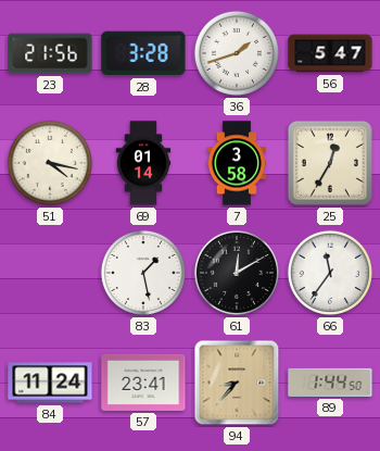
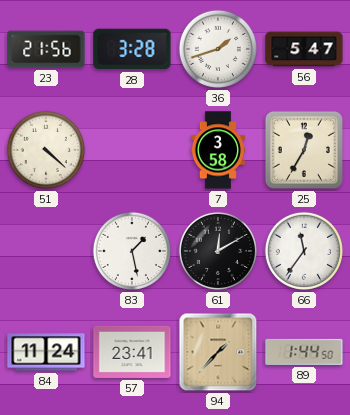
51: 4:17 -> 4:22 (46, 150)
69: 01:14 -> none (143, 163)
94: 8:37 -> 1:37 (218, 352)
